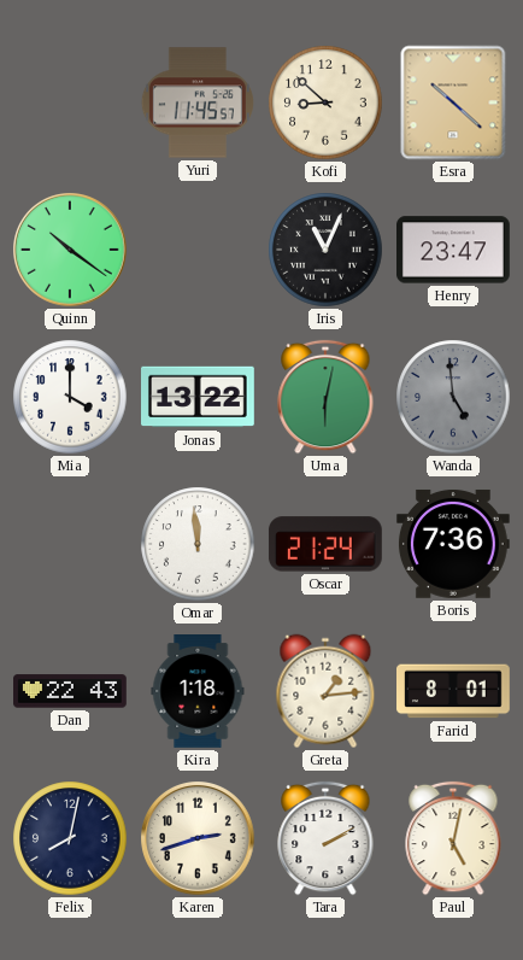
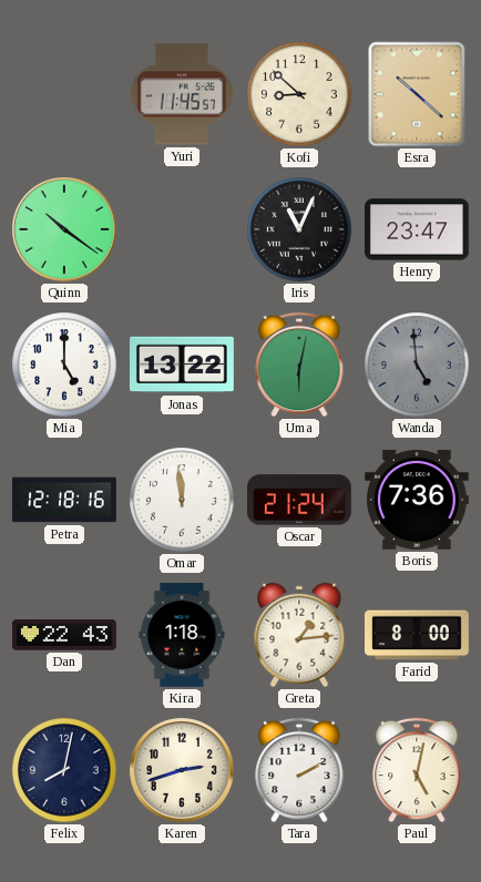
Mia: 4:00 -> 5:00 (64, 365)
Petra: none -> 12:18 (65, 500)
Farid: 8:01 -> 8:00 (418, 635)
